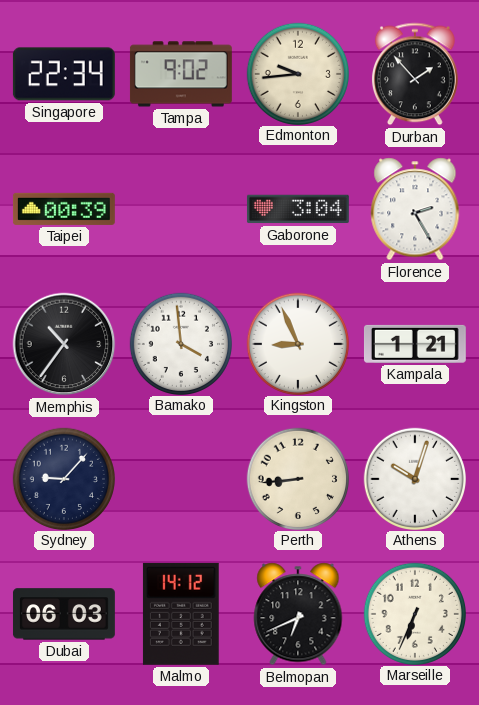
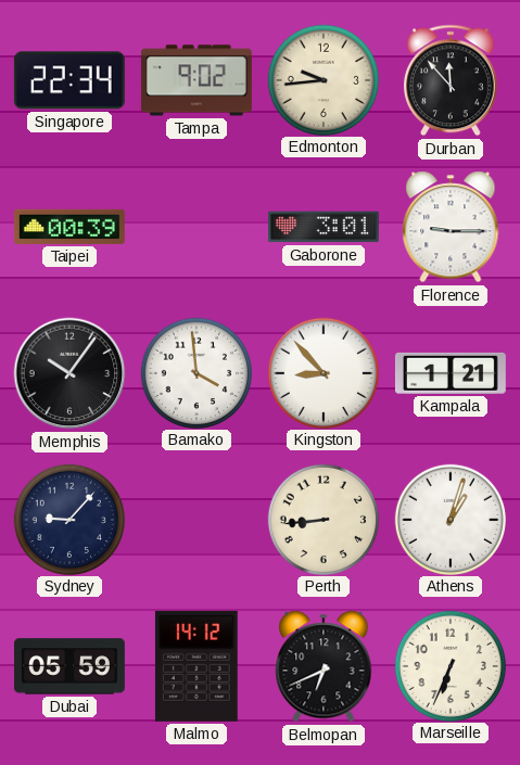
Durban: 1:53 -> 11:53 (451, 80)
Gaborone: 3:04 -> 3:01 (324, 227)
Florence: 2:25 -> 9:15 (451, 227)
Memphis: 10:36 -> 10:06 (69, 373)
Kingston: 8:56 -> 8:53 (322, 372)
Athens: 10:03 -> 1:03 (449, 519)
Dubai: 06:03 -> 05:59 (69, 666)
